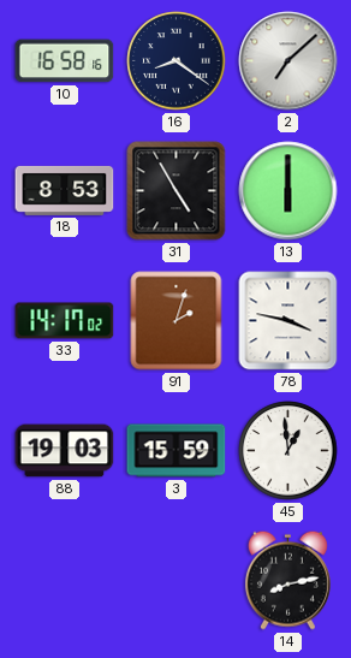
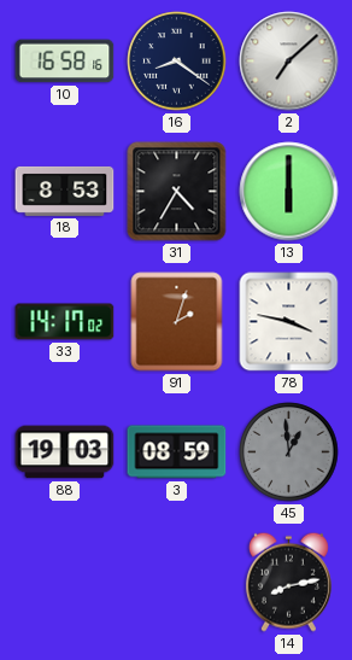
31: 4:55 -> 4:35 (177, 192)
3: 15:59 -> 08:59 (177, 452)
45 dial: white -> grey (289, 452)
